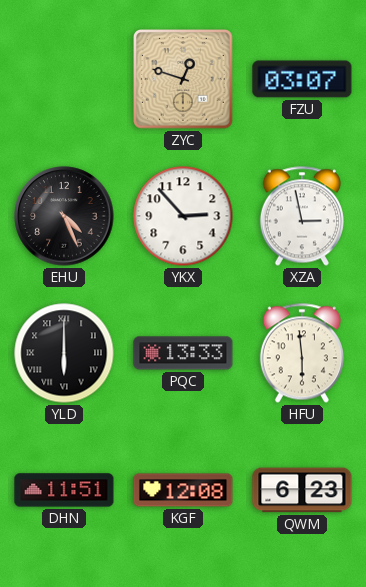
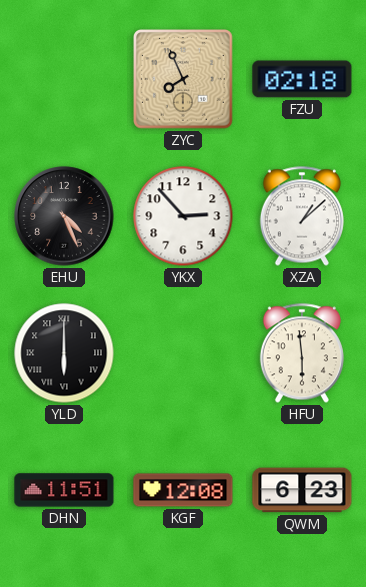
ZYC: 12:48 -> 7:56 (184, 80)
FZU: 03:07 -> 02:18 (302, 79)
XZA: 2:58 -> 1:08 (302, 216)
PQC: 13:33 -> none (183, 353)
